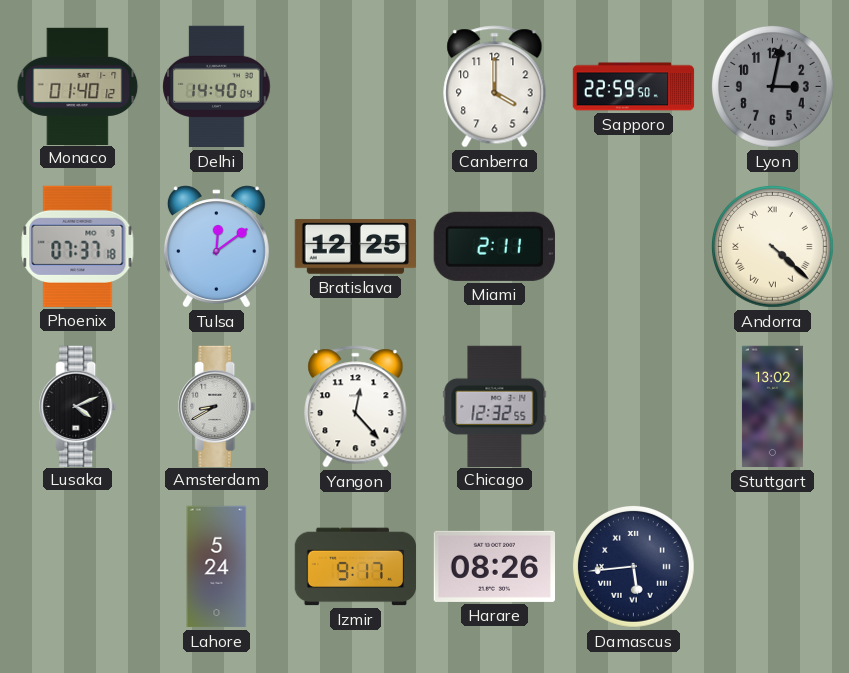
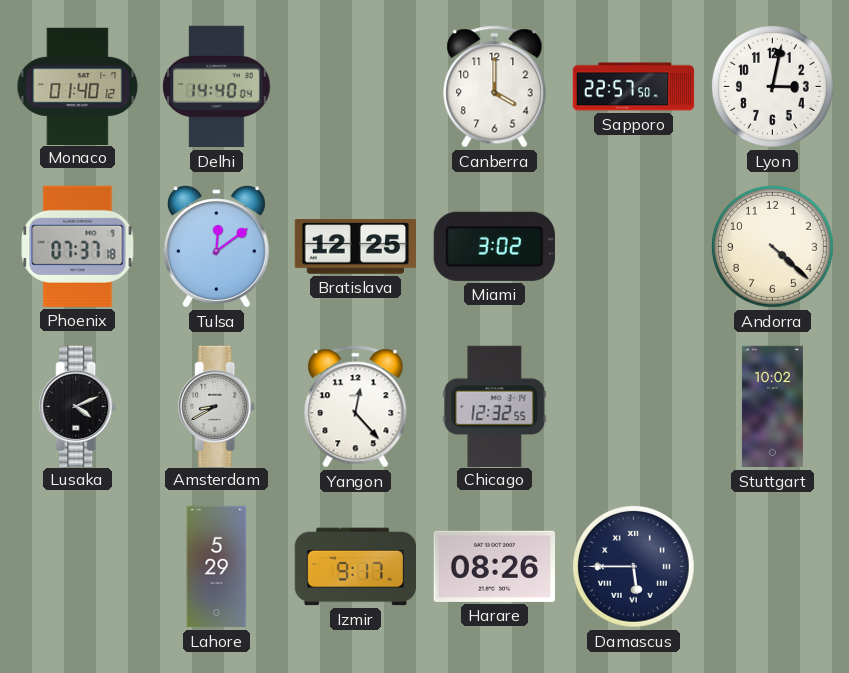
Sapporo: 22:59 -> 22:57 (634, 87)
Lyon dial: grey -> white (772, 86)
Miami: 2:11 -> 3:02 (494, 246)
Andorra numerals: Roman -> Arabic (772, 246)
Stuttgart: 13:02 -> 10:02 (772, 407)
Lahore: 5:24 -> 5:29 (217, 567)
Damascus: 5:44 -> 5:45 (633, 566)
